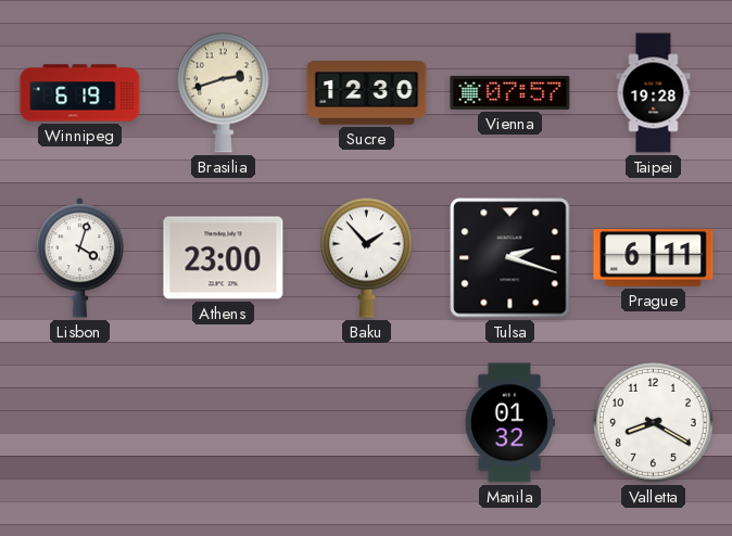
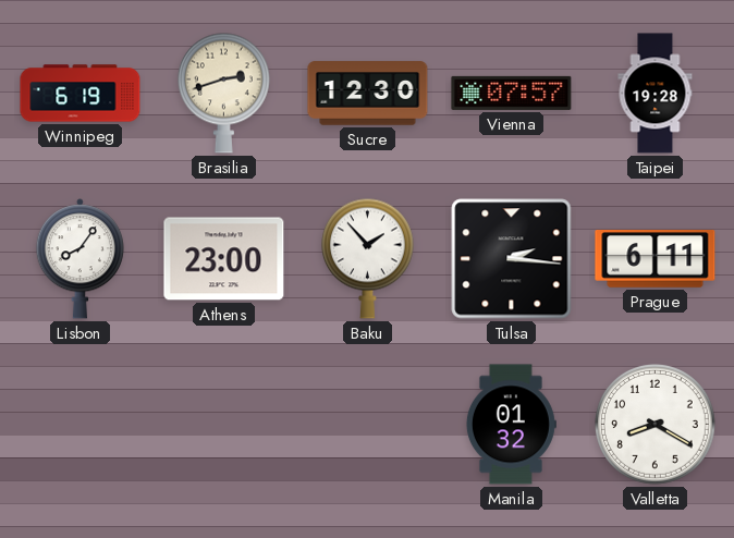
Lisbon: 4:03 -> 8:06 (79, 259)
Tulsa: 2:18 -> 2:16 (512, 259)
